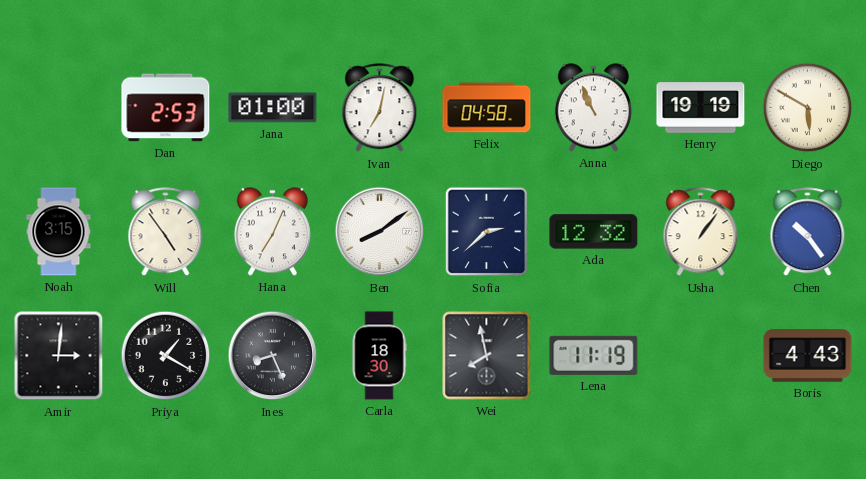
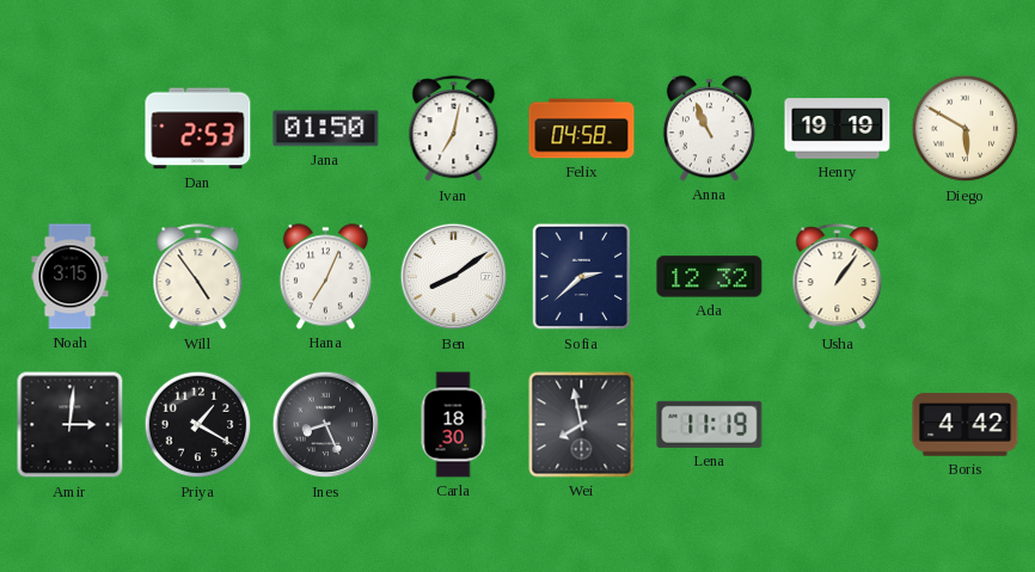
Jana: 01:00 -> 01:50 (326, 129)
Chen: 10:24 -> none (808, 232)
Boris: 4:43 -> 4:42 (966, 425)
